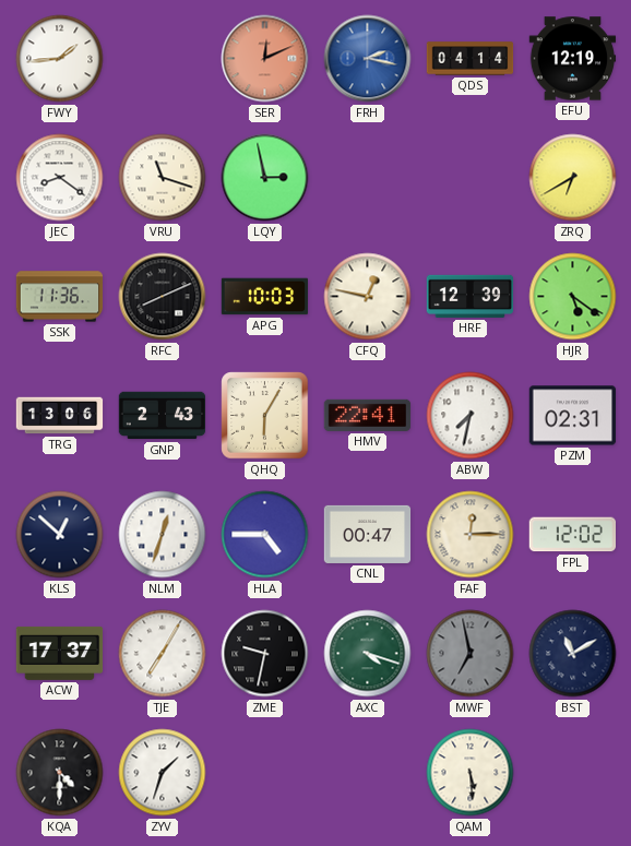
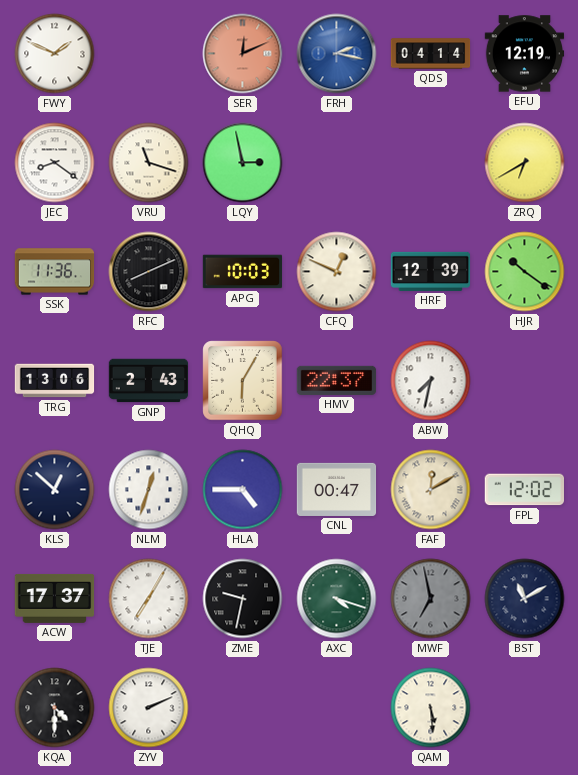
FWY: 1:44 -> 1:49 (55, 54)
CFQ: 12:47 -> 12:49 (337, 272)
HJR: 5:21 -> 10:21 (525, 272)
HMV: 22:41 -> 22:37 (337, 380)
PZM: 02:31 -> none (573, 416)
FAF: 12:15 -> 12:10 (431, 490)
ZYV: 1:33 -> 2:11 (149, 708)
